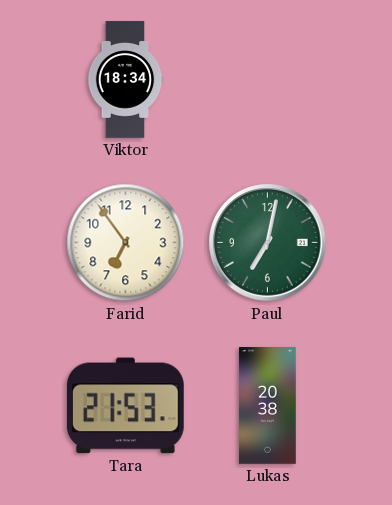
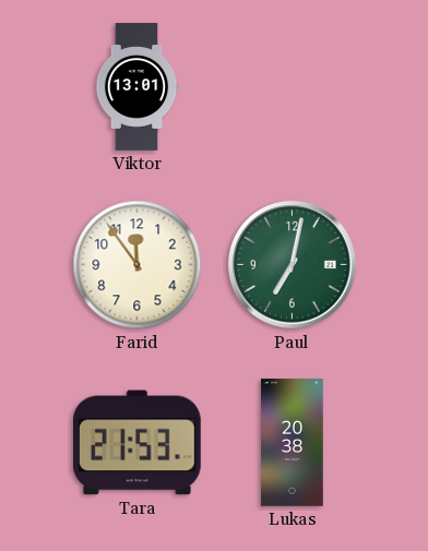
Viktor: 18:34 -> 13:01 (136, 87)
Farid: 6:54 -> 11:54 (138, 265)
